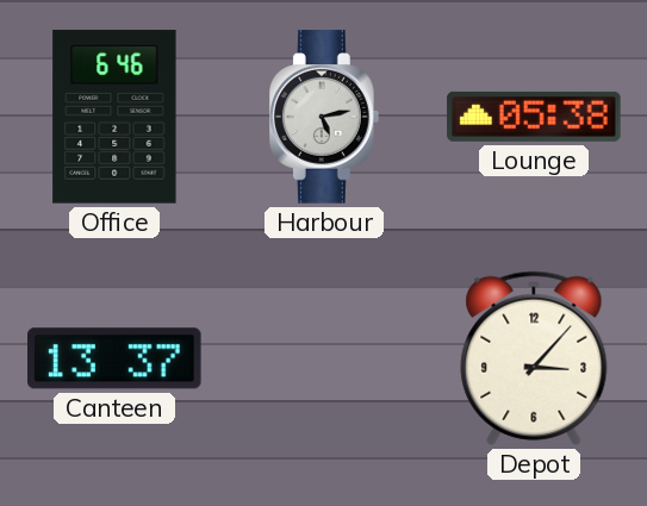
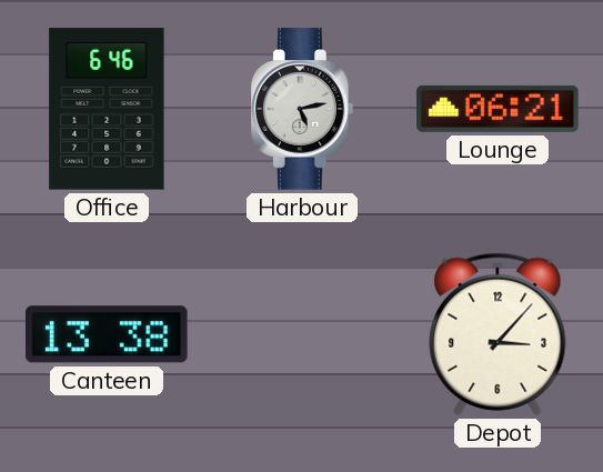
Lounge: 05:38 -> 06:21 (498, 109)
Canteen: 13:37 -> 13:38 (108, 334)
